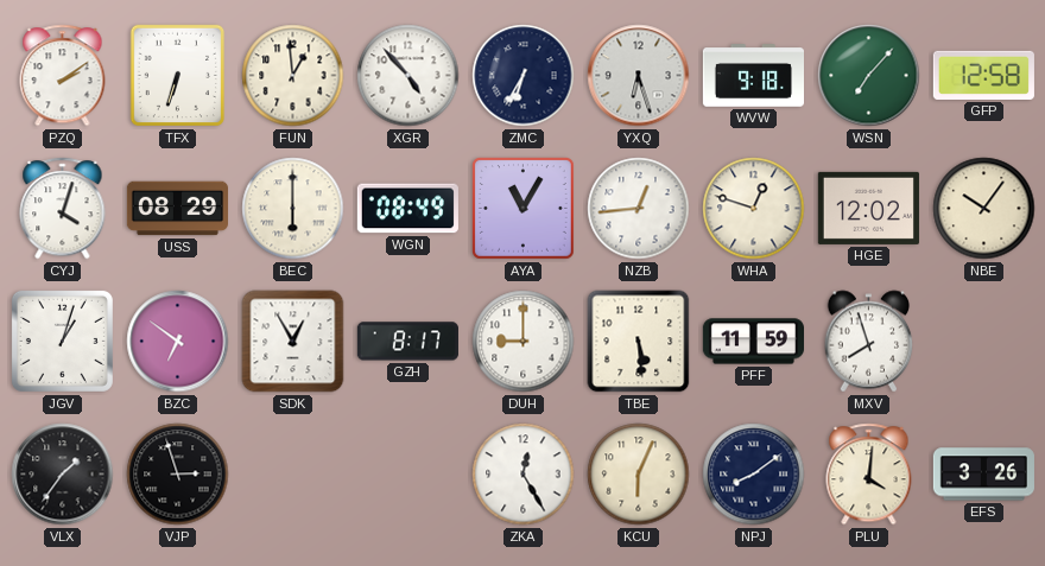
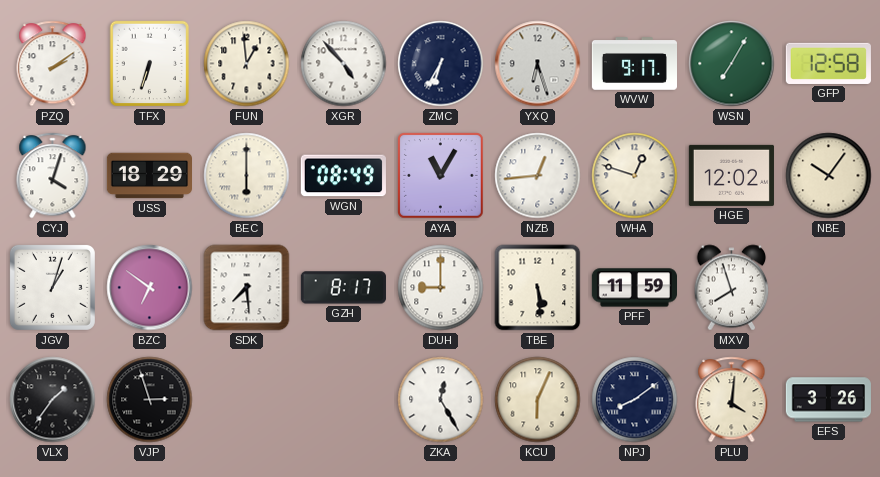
WVW: 9:18 -> 9:17 (634, 64)
WSN: 7:07 -> 7:05 (732, 64)
USS: 08:29 -> 18:29 (149, 176)
SDK: 12:55 -> 7:29 (247, 288)
